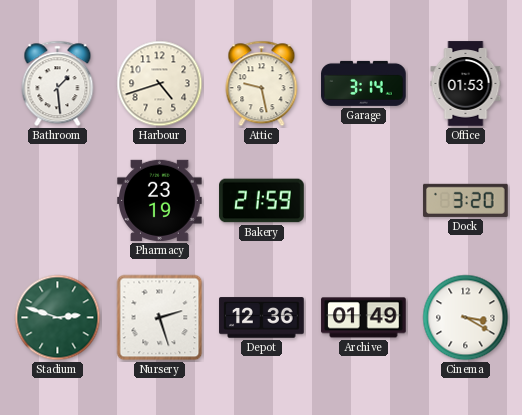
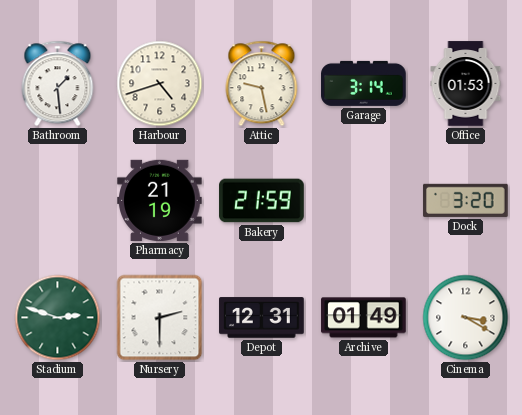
Pharmacy: 23:19 -> 21:19 (160, 200)
Nursery: 2:27 -> 2:30 (160, 318)
Depot: 12:36 -> 12:31 (262, 318)
